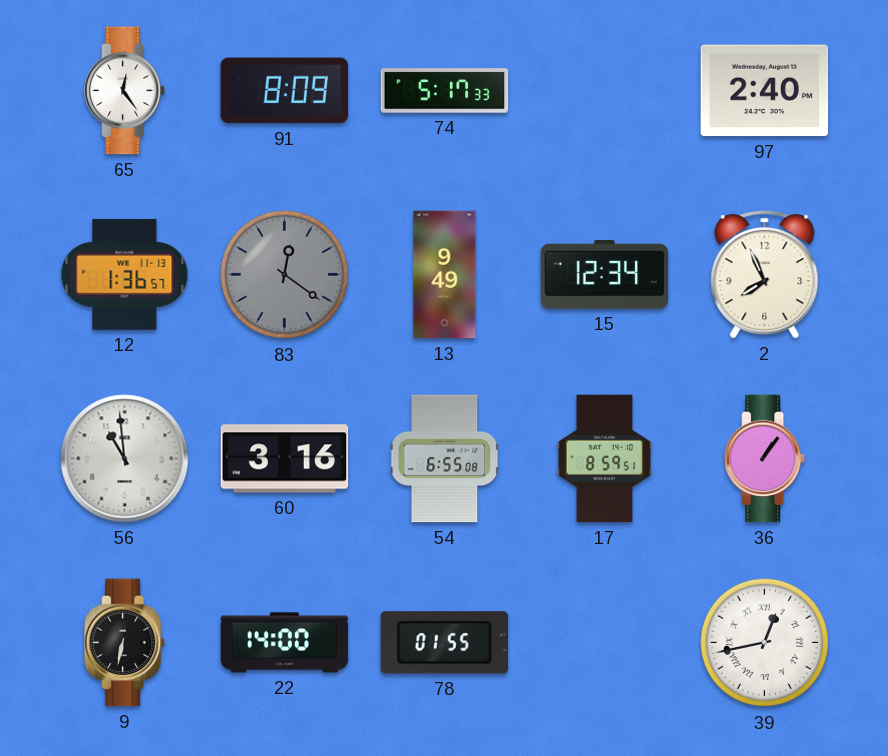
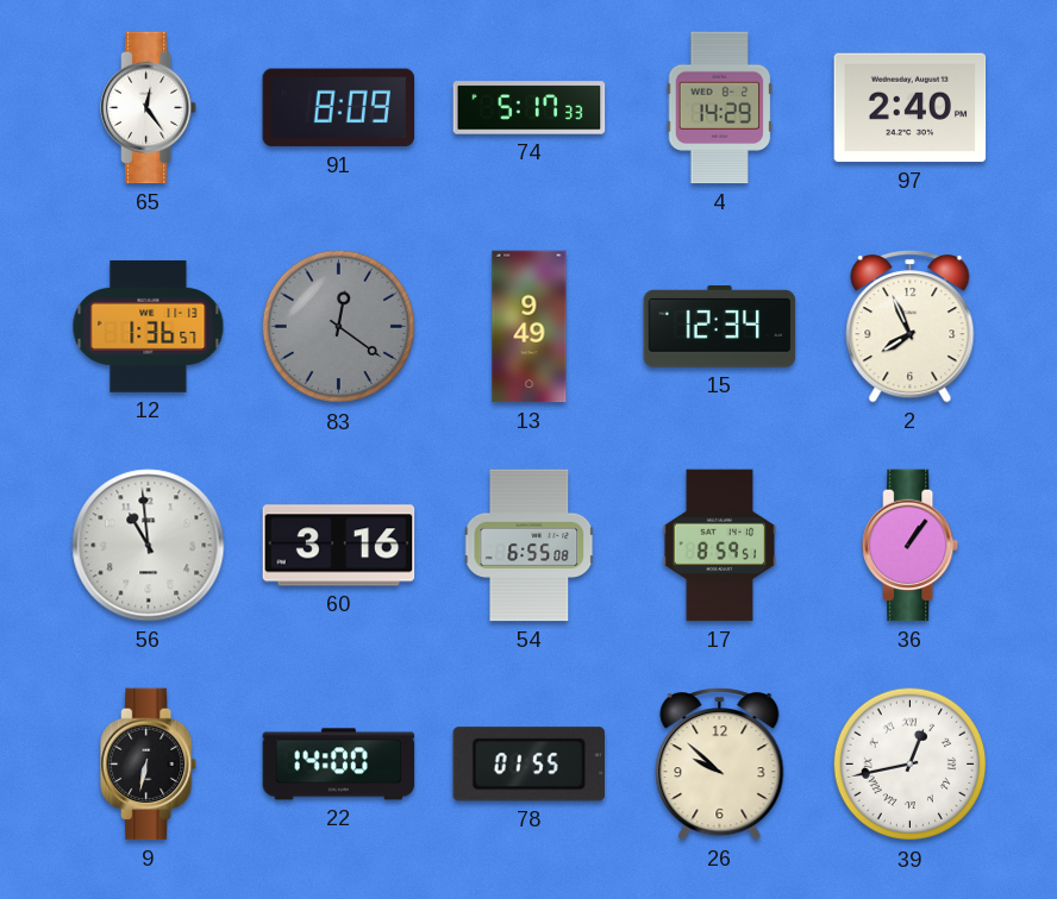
4: none -> 14:29 (720, 108)
26: none -> 9:52 (720, 765)
